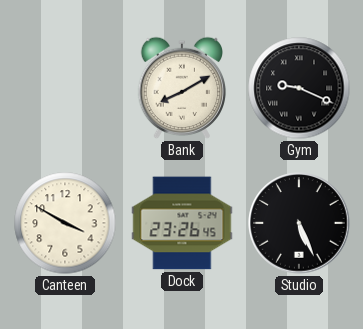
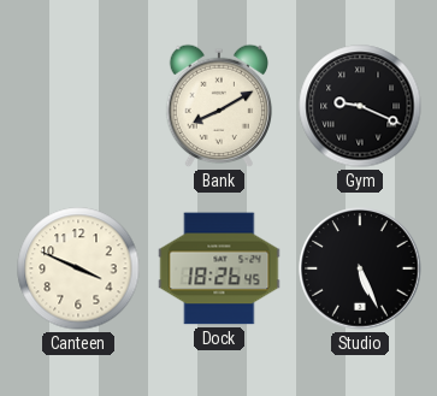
Canteen: 3:50 -> 3:49 (78, 268)
Dock: 23:26 -> 18:26 (219, 268)
